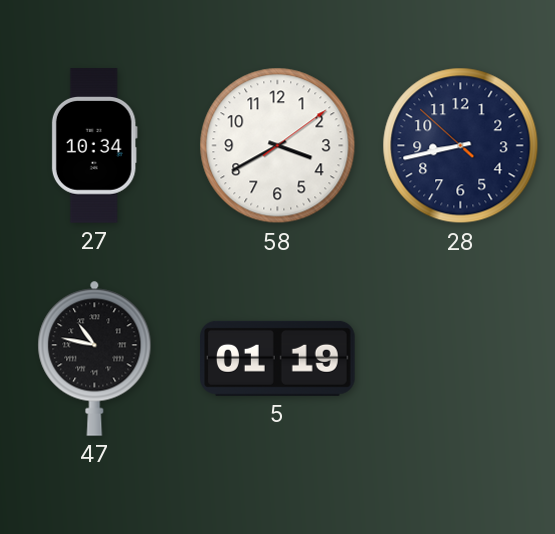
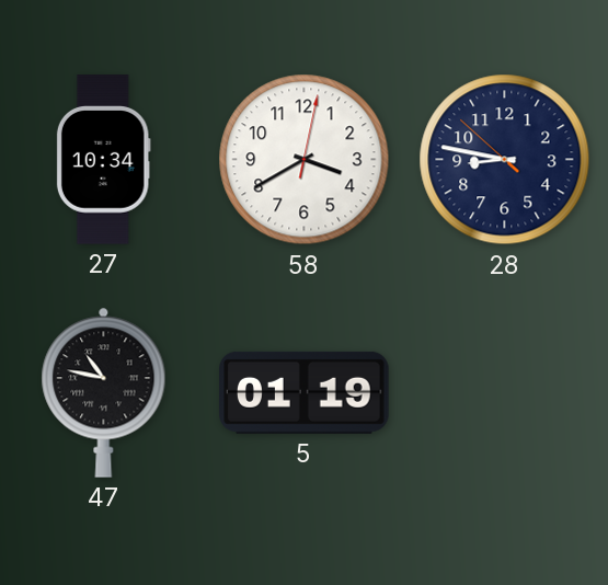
58: 3:40:09 -> 3:40:02 (305, 160)
28: 8:42 -> 8:46 (505, 160)
